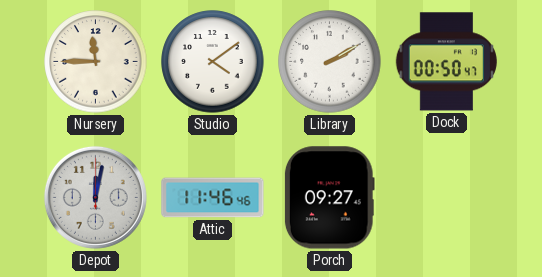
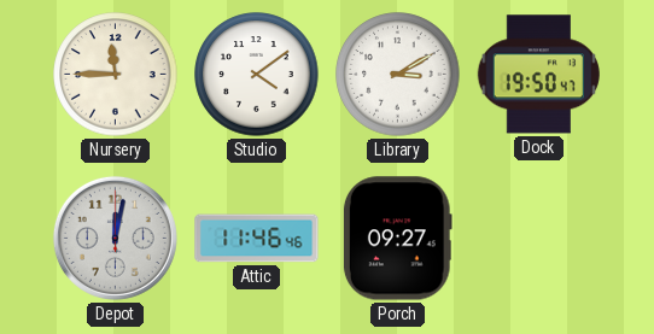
Library: 2:10 -> 3:10 (398, 75)
Dock: 00:50 -> 19:50 (538, 75)
